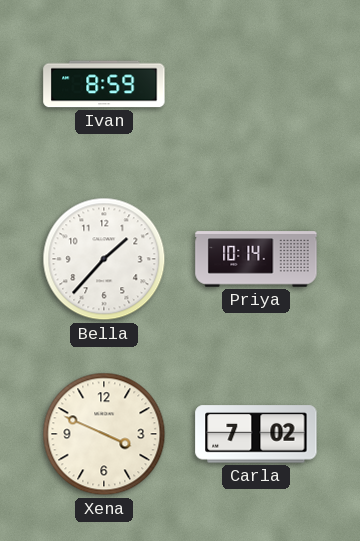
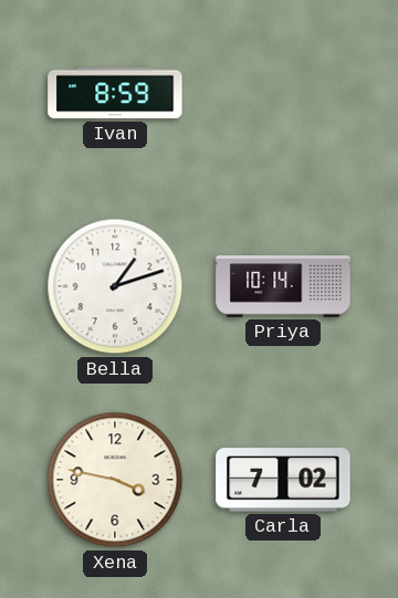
Bella: 1:37 -> 1:12 (115, 286)
Xena: 3:49 -> 3:47 (115, 480)
